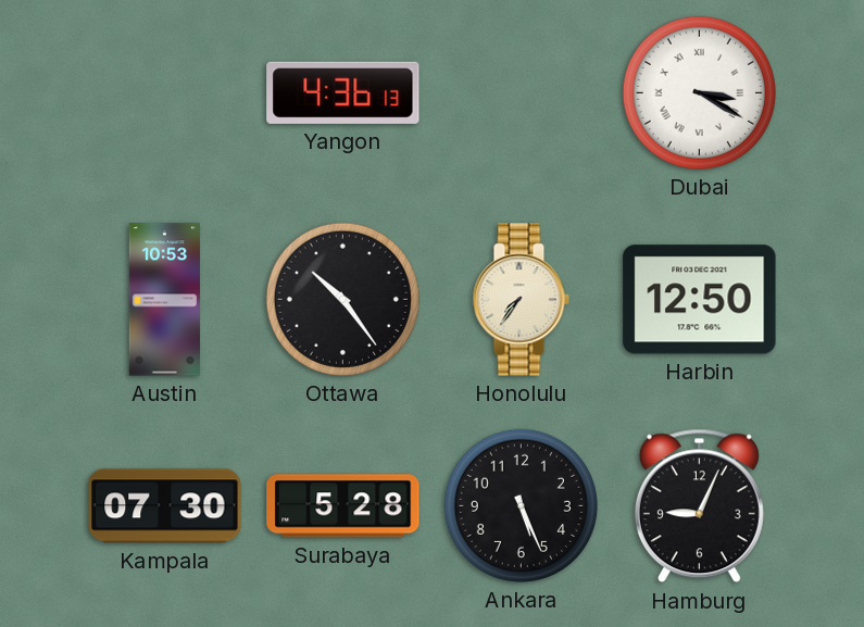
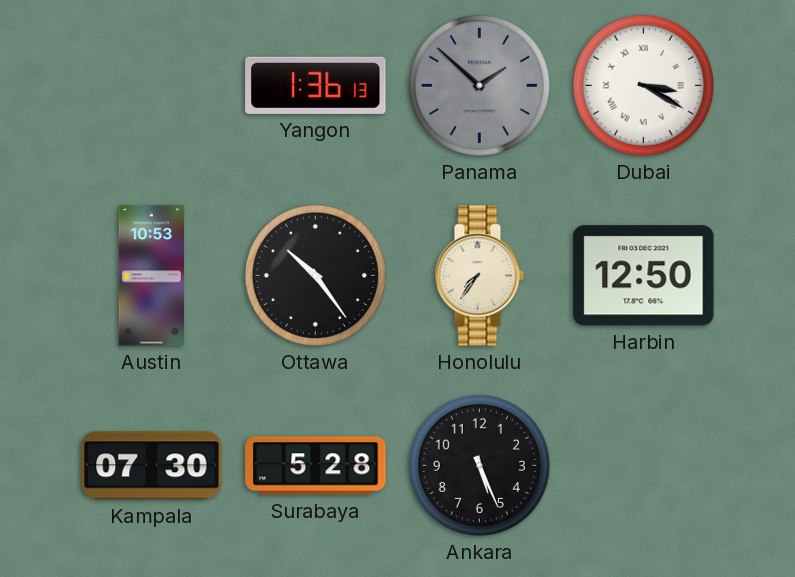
Yangon: 4:36 -> 1:36 (316, 85)
Panama: none -> 1:52 (479, 85)
Hamburg: 9:04 -> none (699, 506)
